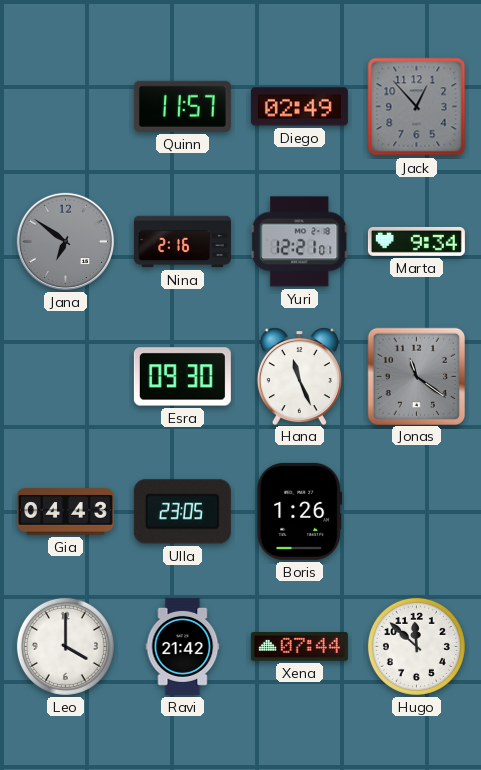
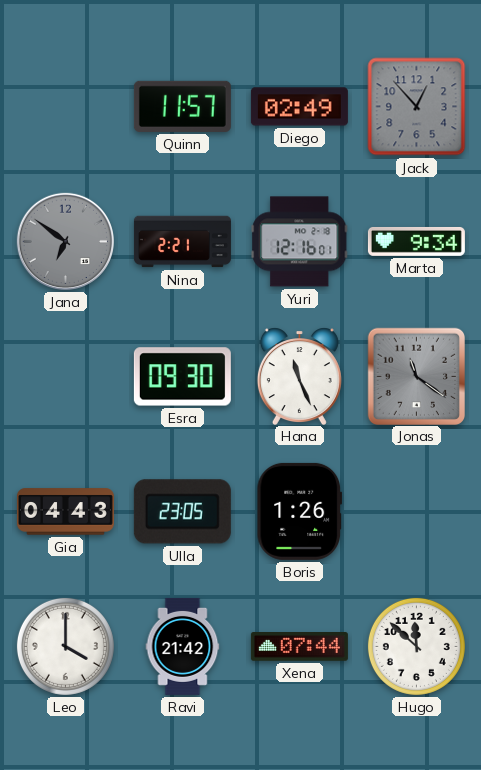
Nina: 2:16 -> 2:21 (182, 242)
Yuri: 12:21 -> 12:16 (300, 242)
